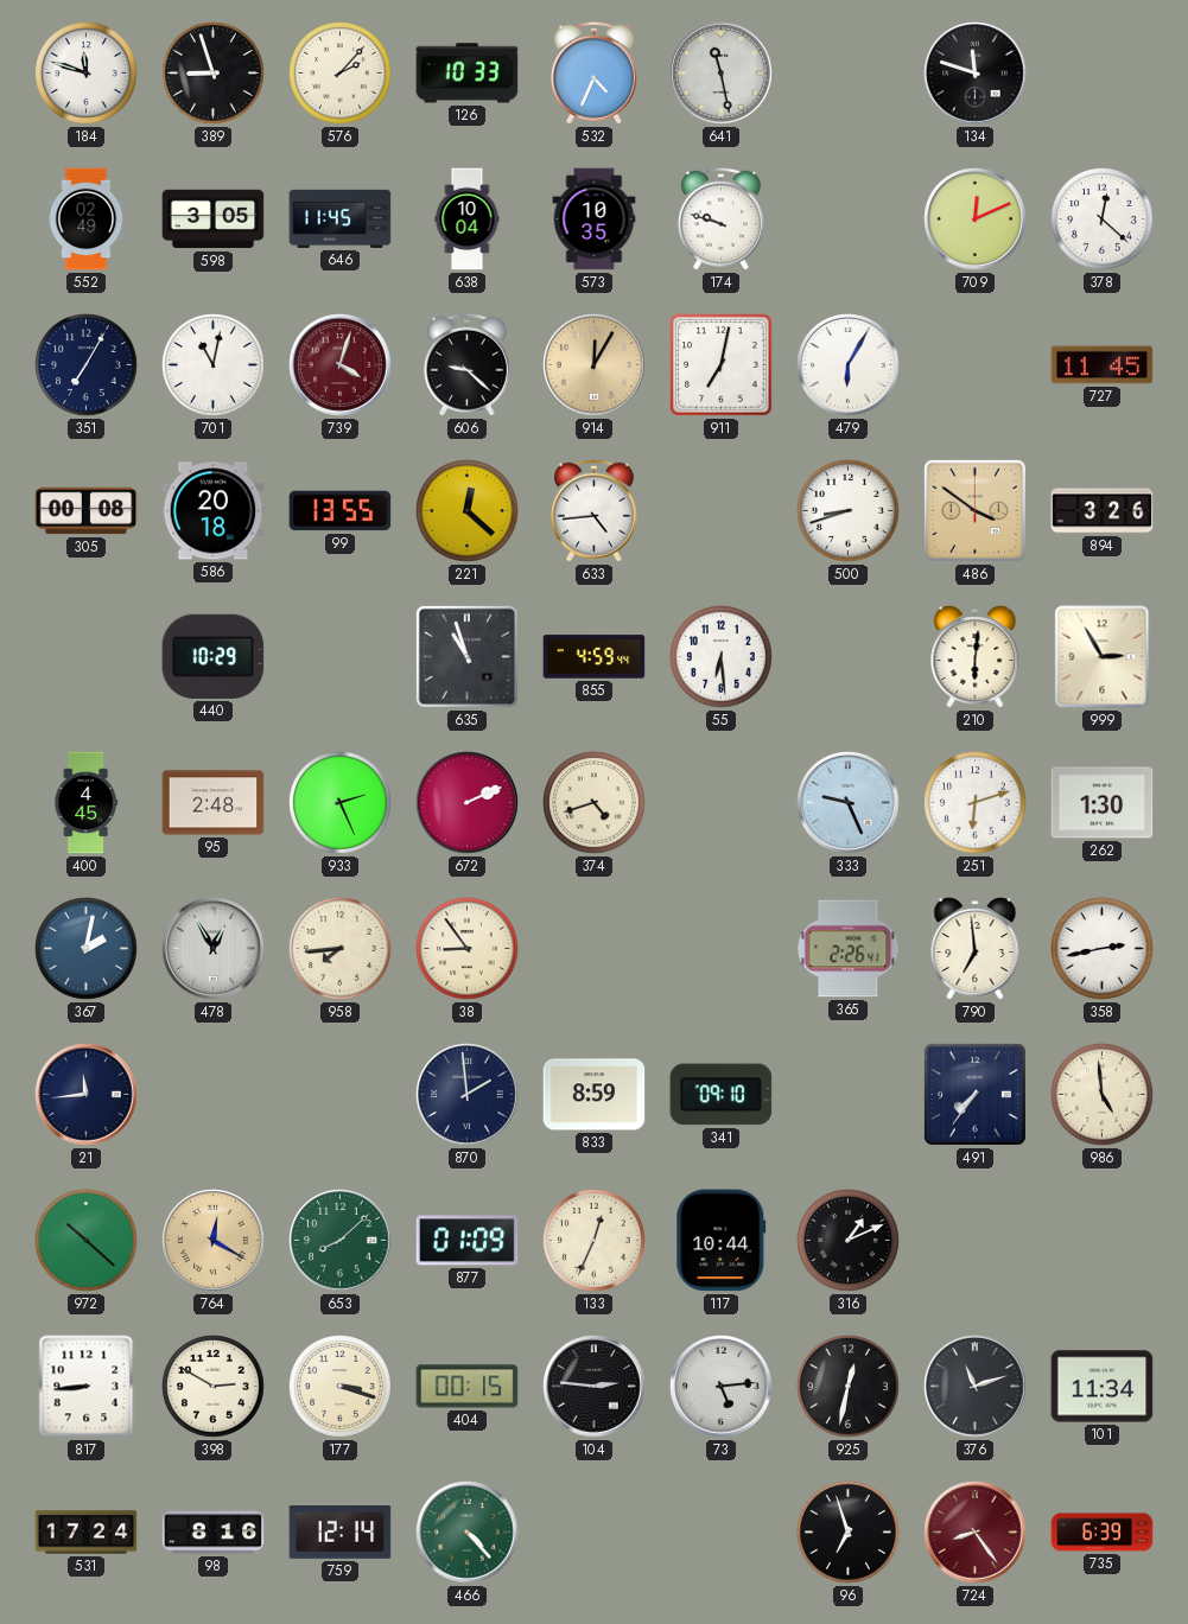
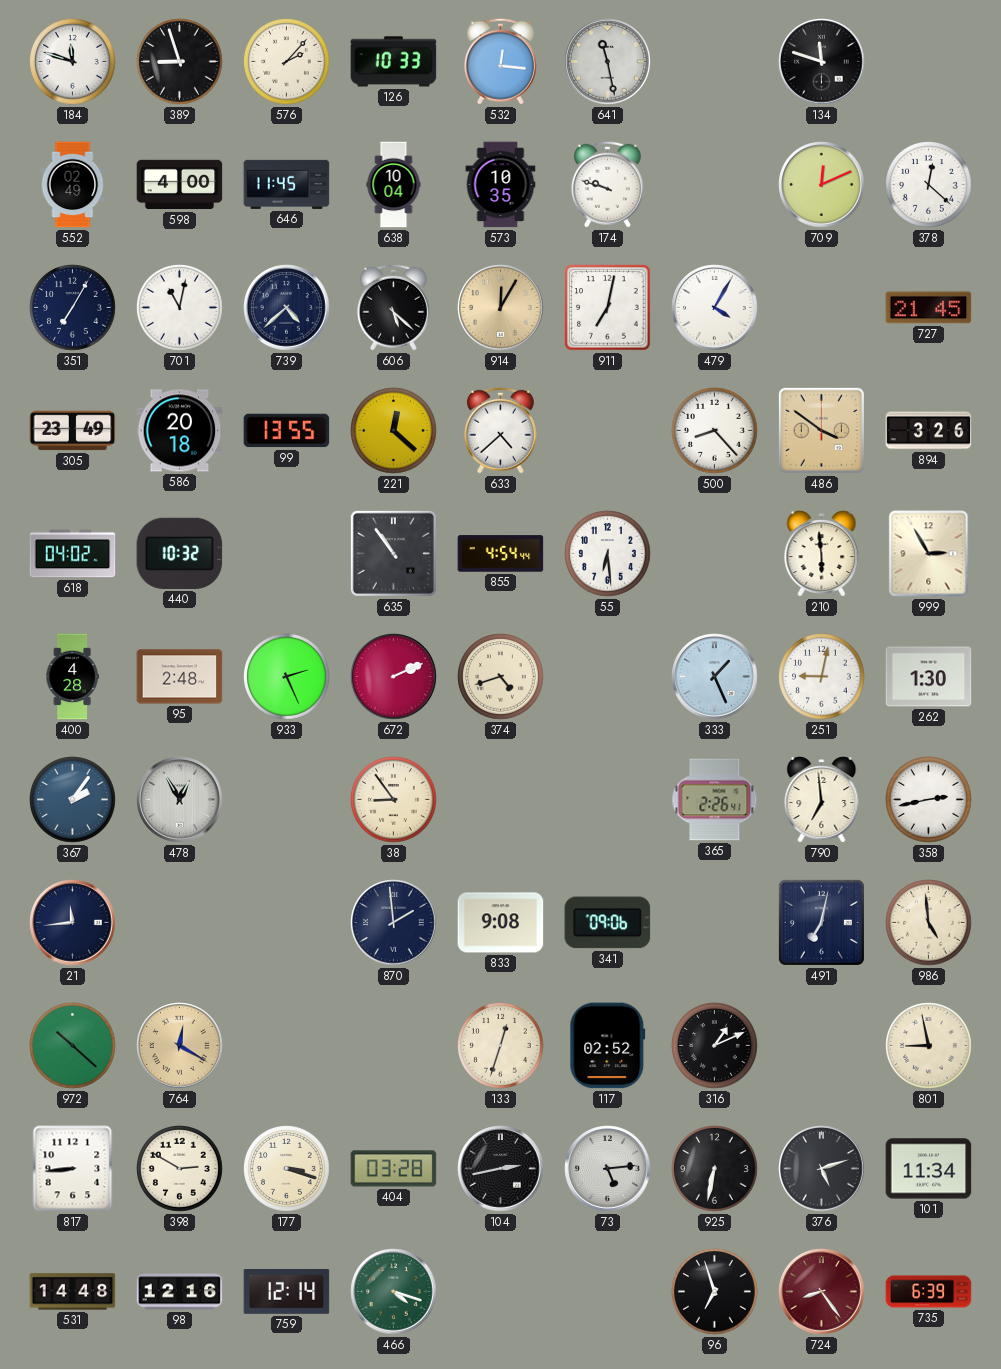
532: 4:34 -> 12:16 (500, 61)
598: 3:05 -> 4:00 (180, 185)
739: 4:03 -> 4:38 (287, 308)
739 dial: burgundy -> navy (287, 308)
606: 9:22 -> 5:22 (393, 307)
479: 6:05 -> 4:05 (715, 308)
727: 11:45 -> 21:45 (929, 308)
305: 00:08 -> 23:49 (73, 431)
633: 4:44 -> 4:38 (500, 430)
500: 8:42 -> 8:23 (715, 431)
618: none -> 04:02 (73, 554)
440: 10:29 -> 10:32 (180, 553)
635: 10:57 -> 10:54 (393, 553)
855: 4:59 -> 4:54 (501, 554)
210: 6:01 -> 5:59 (822, 554)
400: 4:45 -> 4:28 (72, 677)
333: 9:26 -> 1:26 (715, 677)
251: 6:12 -> 9:02 (822, 677)
367: 2:02 -> 2:06 (73, 800)
958: 7:44 -> none (341, 949)
833: 8:59 -> 9:08 (501, 923)
341: 09:10 -> 09:06 (608, 923)
491: 7:36 -> 7:02 (821, 922)
653: 8:08 -> none (341, 1241)
877: 01:09 -> none (468, 1241)
133: 12:34 -> 12:33 (501, 1046)
117: 10:44 -> 02:52 (608, 1046)
801: none -> 8:58 (929, 1046)
404: 00:15 -> 03:28 (394, 1169)
104: 2:46 -> 2:43 (501, 1169)
925: 12:32 -> 6:32 (715, 1169)
376: 11:12 -> 5:12 (822, 1169)
531: 17:24 -> 14:48 (73, 1292)
98: 8:16 -> 12:16 (180, 1292)
466: 4:23 -> 4:18 (394, 1292)
